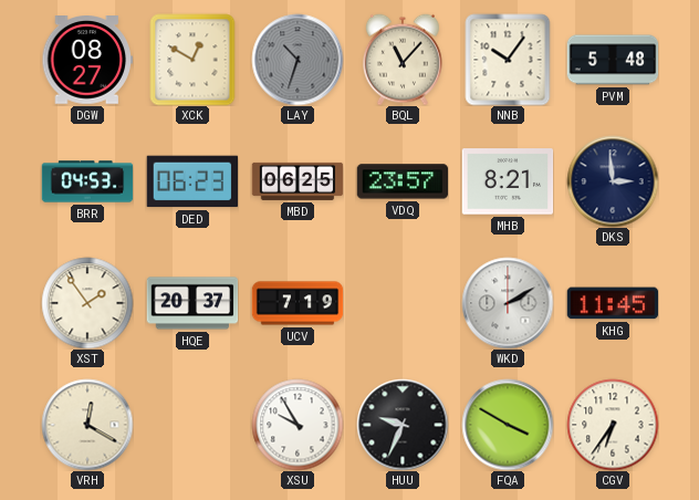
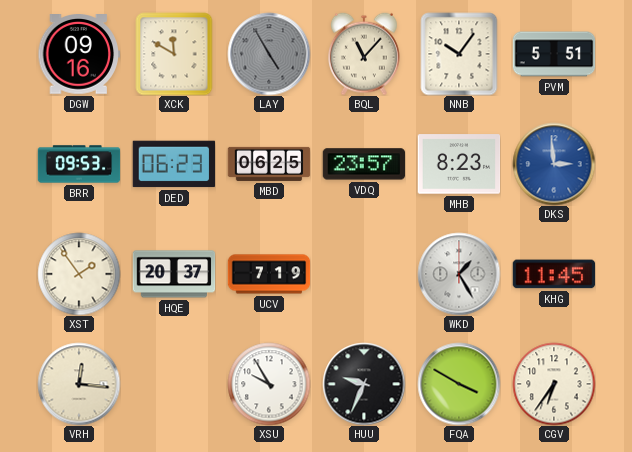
DGW: 08:27 -> 09:16 (79, 55)
XCK: 12:50 -> 11:50 (174, 54)
LAY: 10:33 -> 4:55 (269, 54)
PVM: 5:48 -> 5:51 (554, 54)
BRR: 04:53 -> 09:53 (79, 164)
MHB: 8:21 -> 8:23 (459, 164)
DKS dial: navy -> blue (554, 164)
WKD: 2:10 -> 1:25 (459, 274)
VRH: 12:20 -> 12:16 (79, 384)
